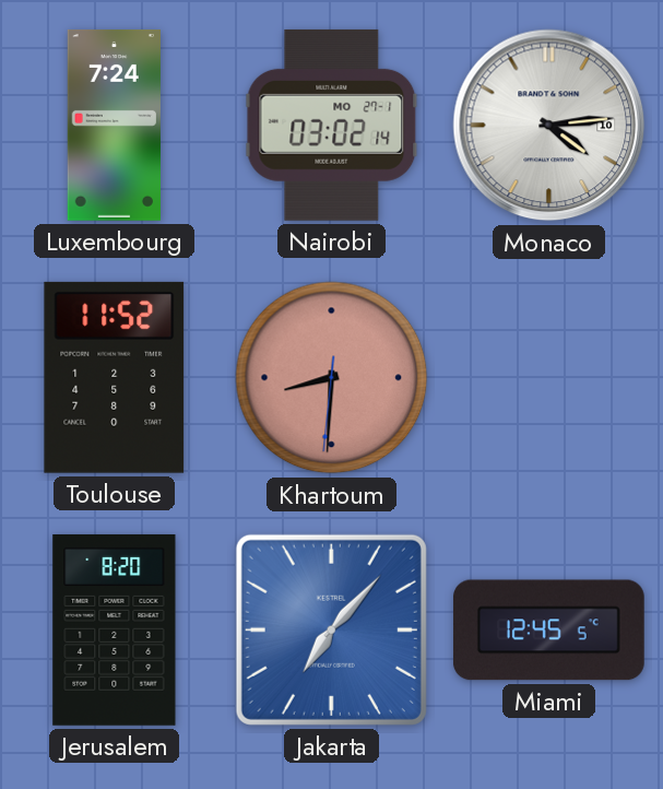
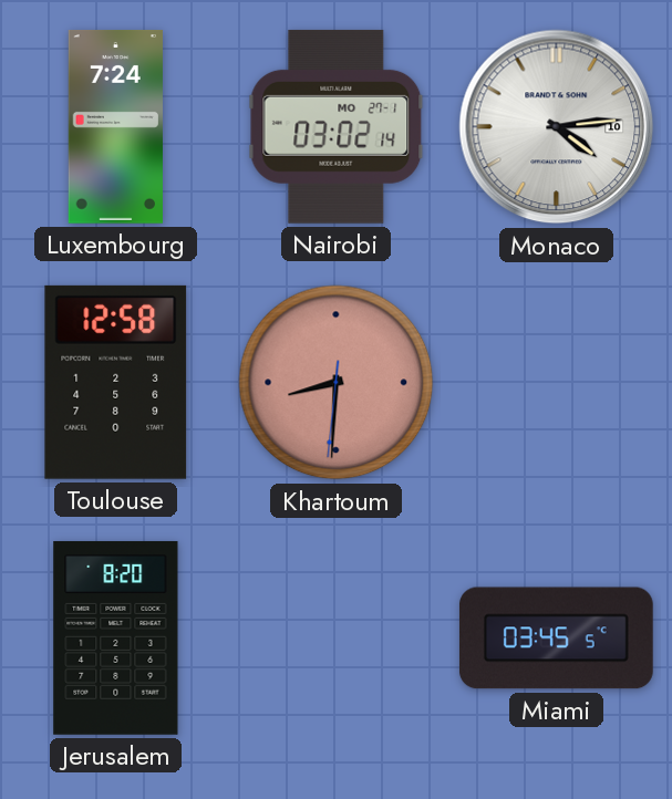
Toulouse: 11:52 -> 12:58 (116, 382)
Jakarta: 7:07 -> none (331, 629)
Miami: 12:45 -> 03:45 (556, 639)
